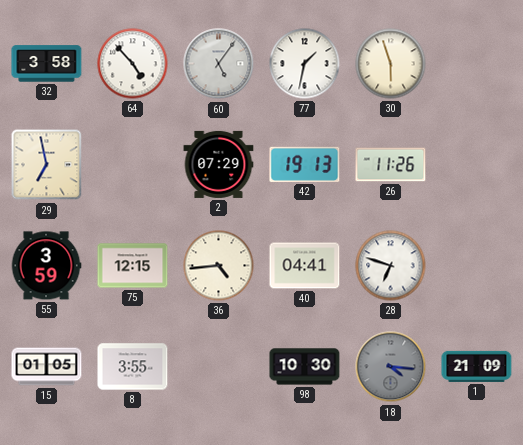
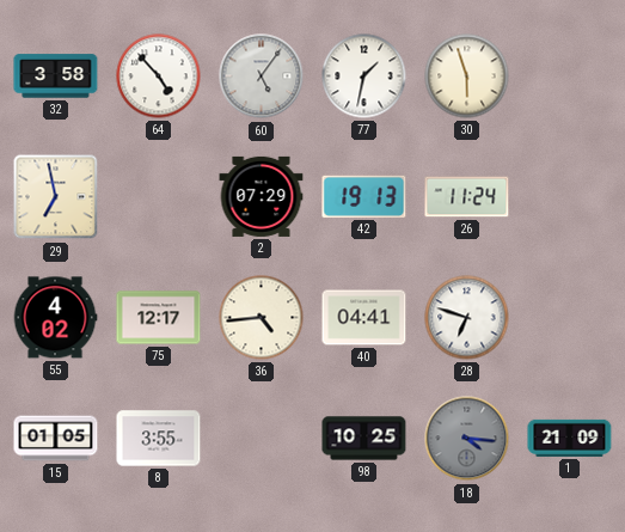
26: 11:26 -> 11:24 (467, 197)
55: 3:59 -> 4:02 (55, 318)
75: 12:15 -> 12:17 (159, 318)
98: 10:30 -> 10:25 (364, 439)
